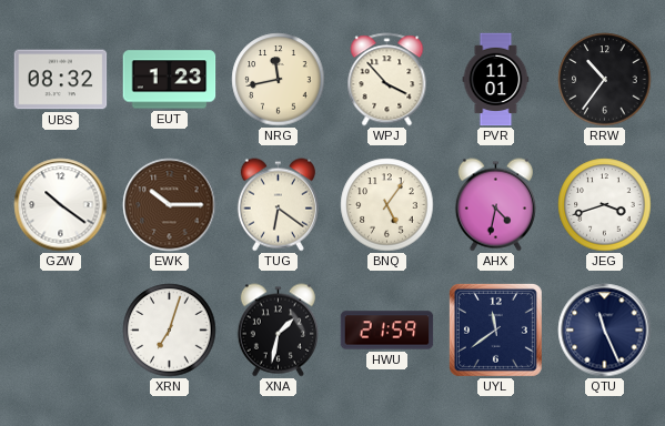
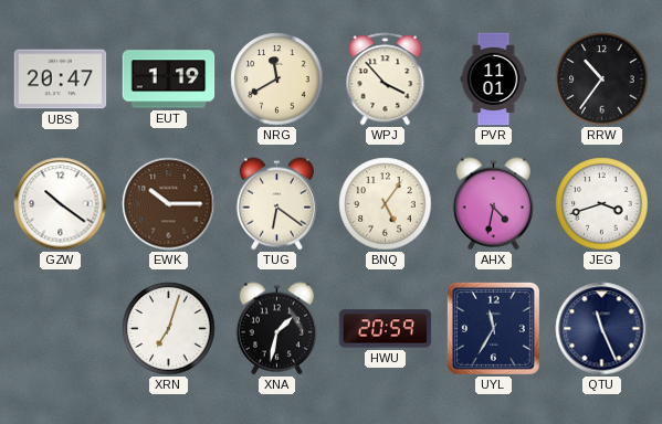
UBS: 08:32 -> 20:47 (61, 79)
EUT: 1:23 -> 1:19 (169, 79)
NRG: 11:43 -> 11:40 (277, 79)
HWU: 21:59 -> 20:59 (386, 329)
UYL: 11:39 -> 11:35 (493, 328)
